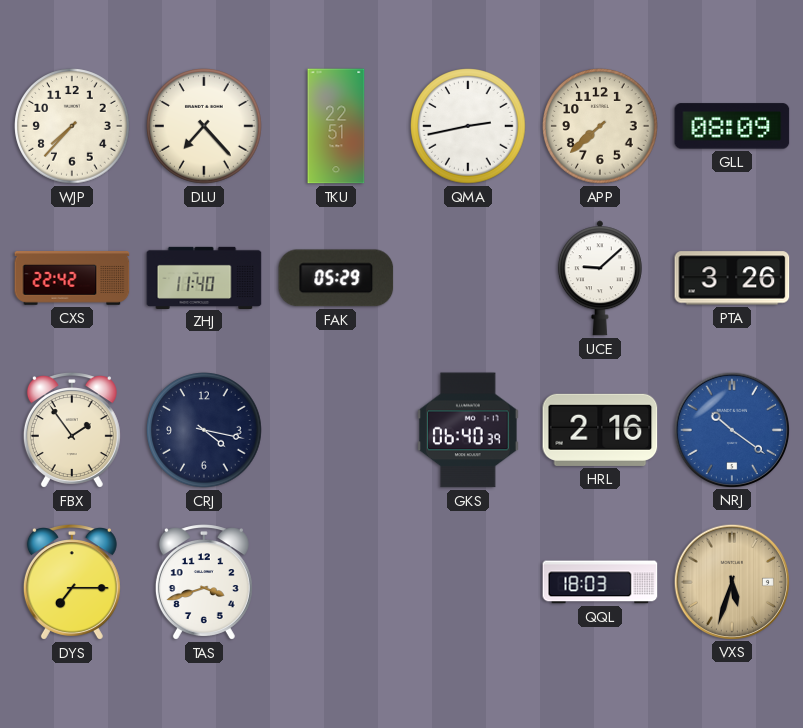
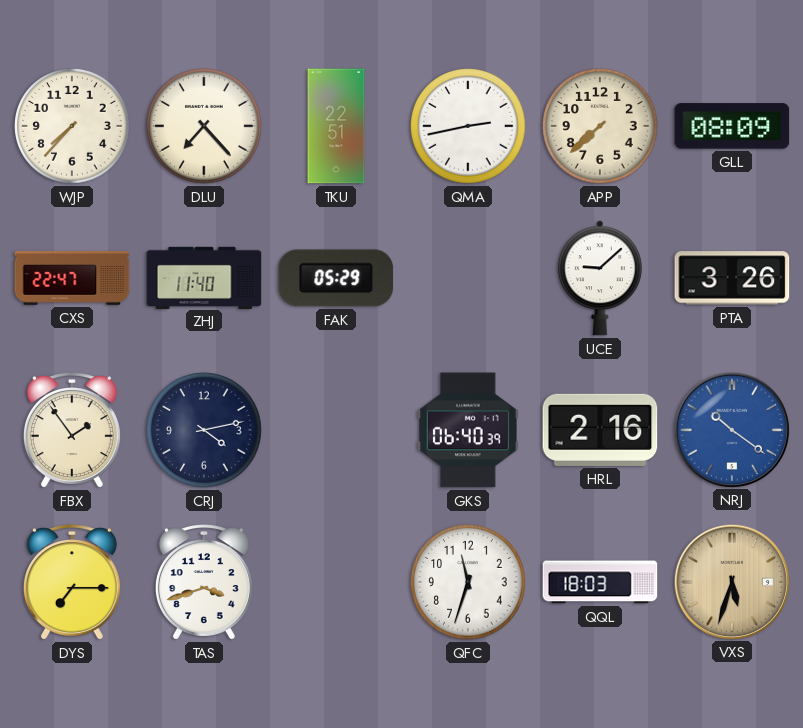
CXS: 22:42 -> 22:47 (72, 279)
CRJ: 4:17 -> 4:13 (204, 430)
QFC: none -> 11:33 (468, 582)
